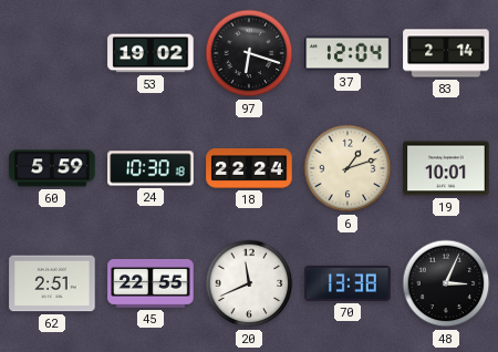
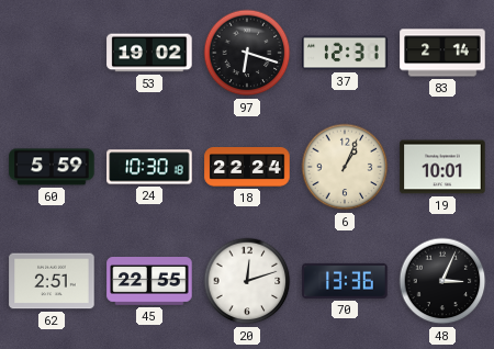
37: 12:04 -> 12:31 (345, 53)
6: 1:12 -> 1:04 (345, 167)
20: 11:41 -> 12:12 (247, 281)
70: 13:38 -> 13:36 (345, 281)
